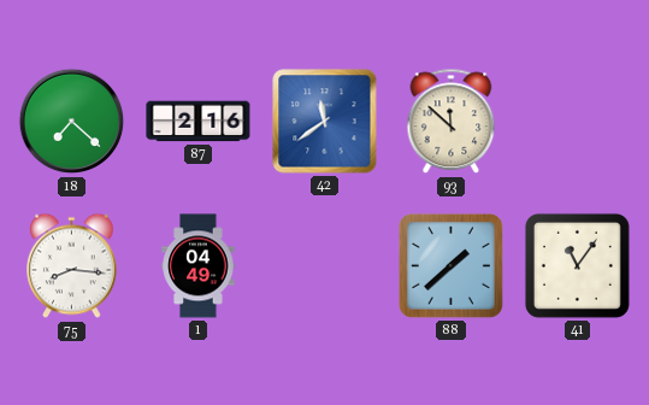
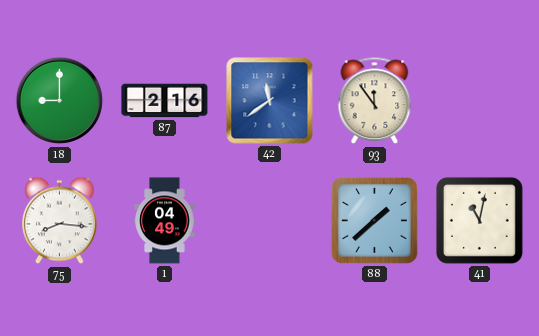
18: 7:22 -> 9:00 (60, 101)
93: 11:52 -> 11:54 (375, 101)
41: 11:06 -> 11:02 (479, 220)
